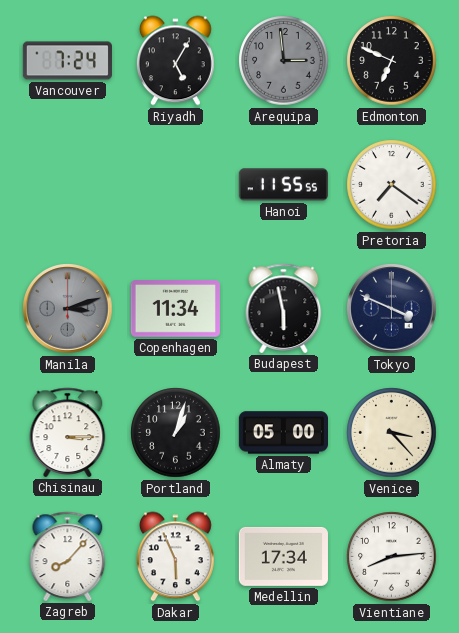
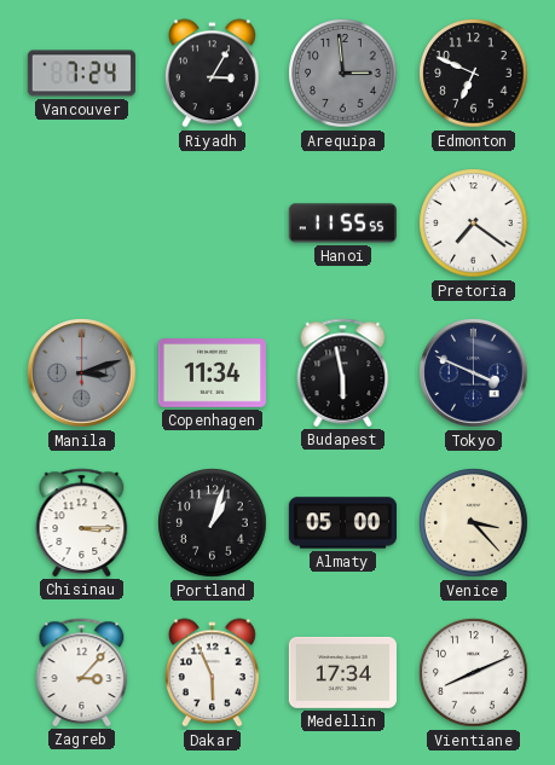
Riyadh: 5:05 -> 3:05 (212, 74)
Zagreb: 8:07 -> 3:07 (82, 672)
Vientiane: 8:14 -> 8:11 (474, 673)
